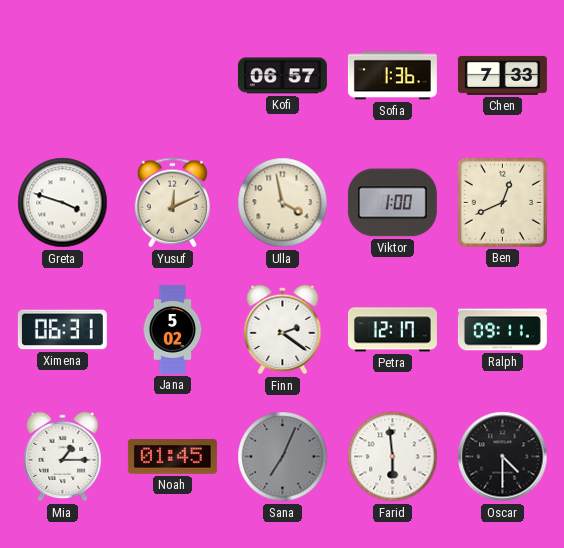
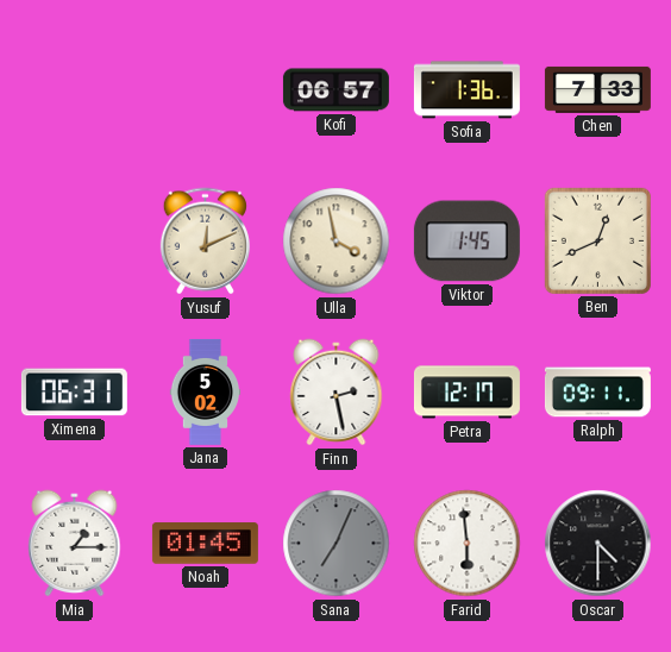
Greta: 3:48 -> none (63, 203)
Viktor: 1:00 -> 1:45 (466, 242)
Finn: 2:21 -> 2:28 (337, 393)
